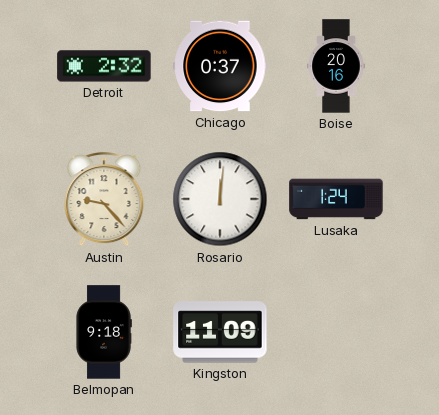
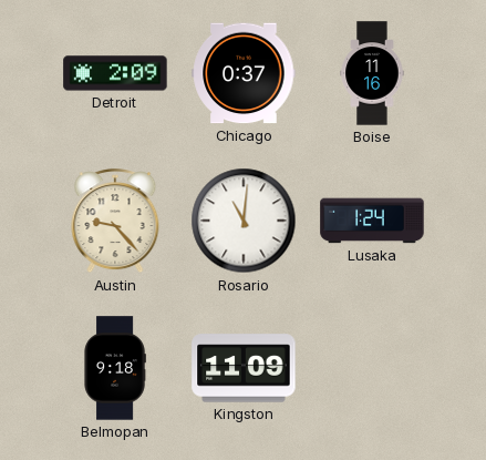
Detroit: 2:32 -> 2:09 (115, 73)
Boise: 20:16 -> 11:16 (372, 73)
Rosario: 12:01 -> 11:01 (244, 221)
